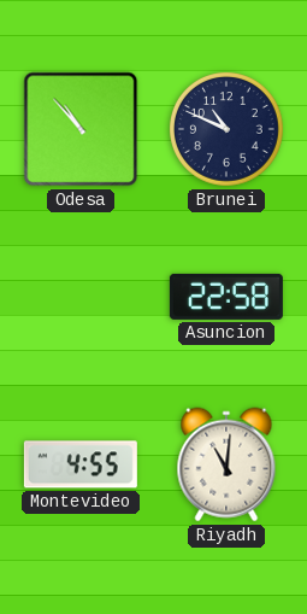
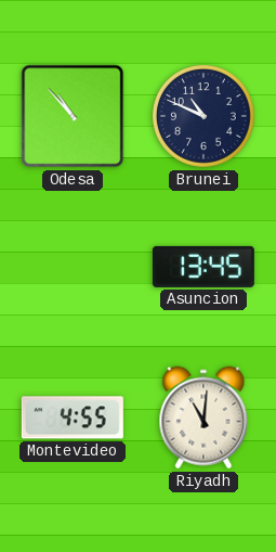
Asuncion: 22:58 -> 13:45 (203, 267)
